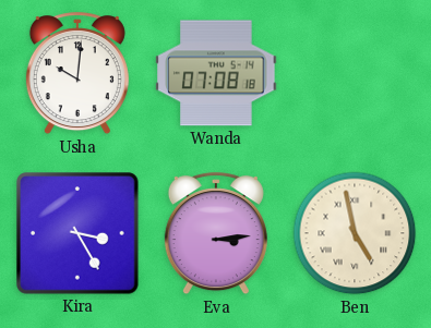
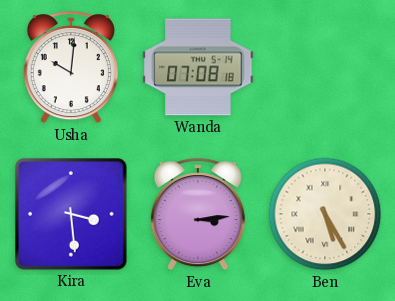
Kira: 3:25 -> 3:29 (71, 214)
Ben: 4:58 -> 5:25 (325, 214)
